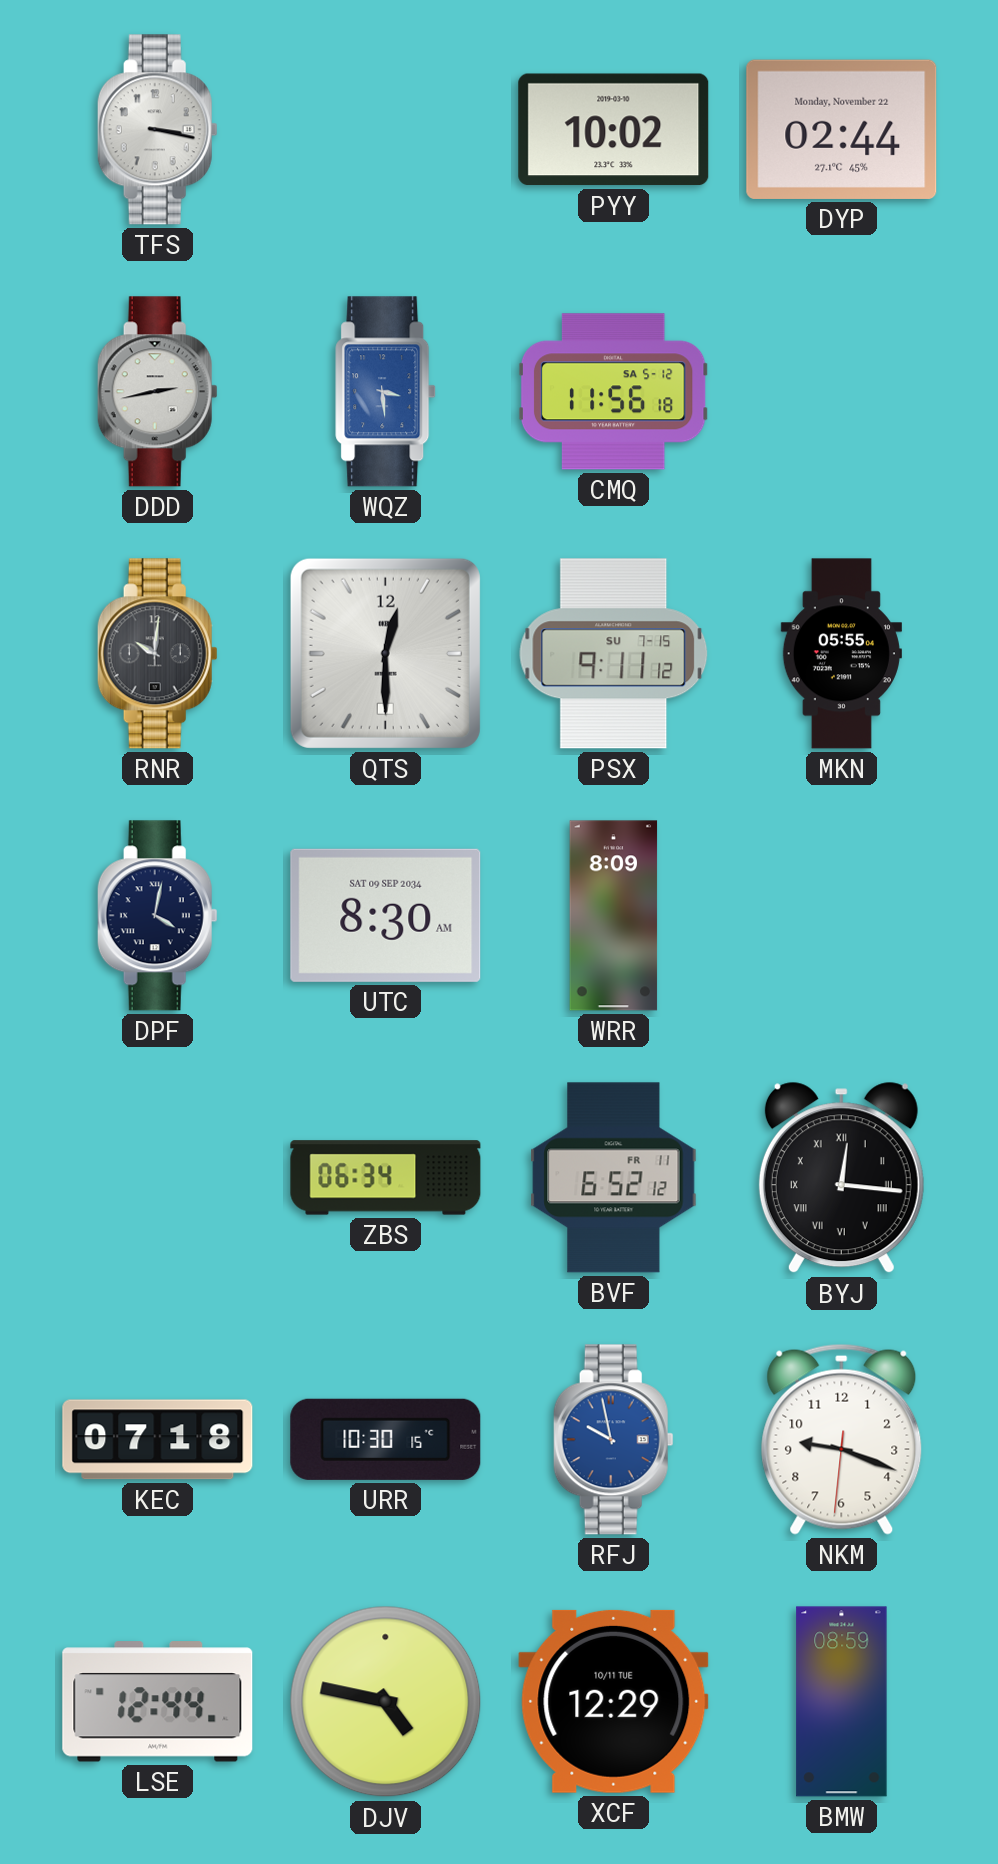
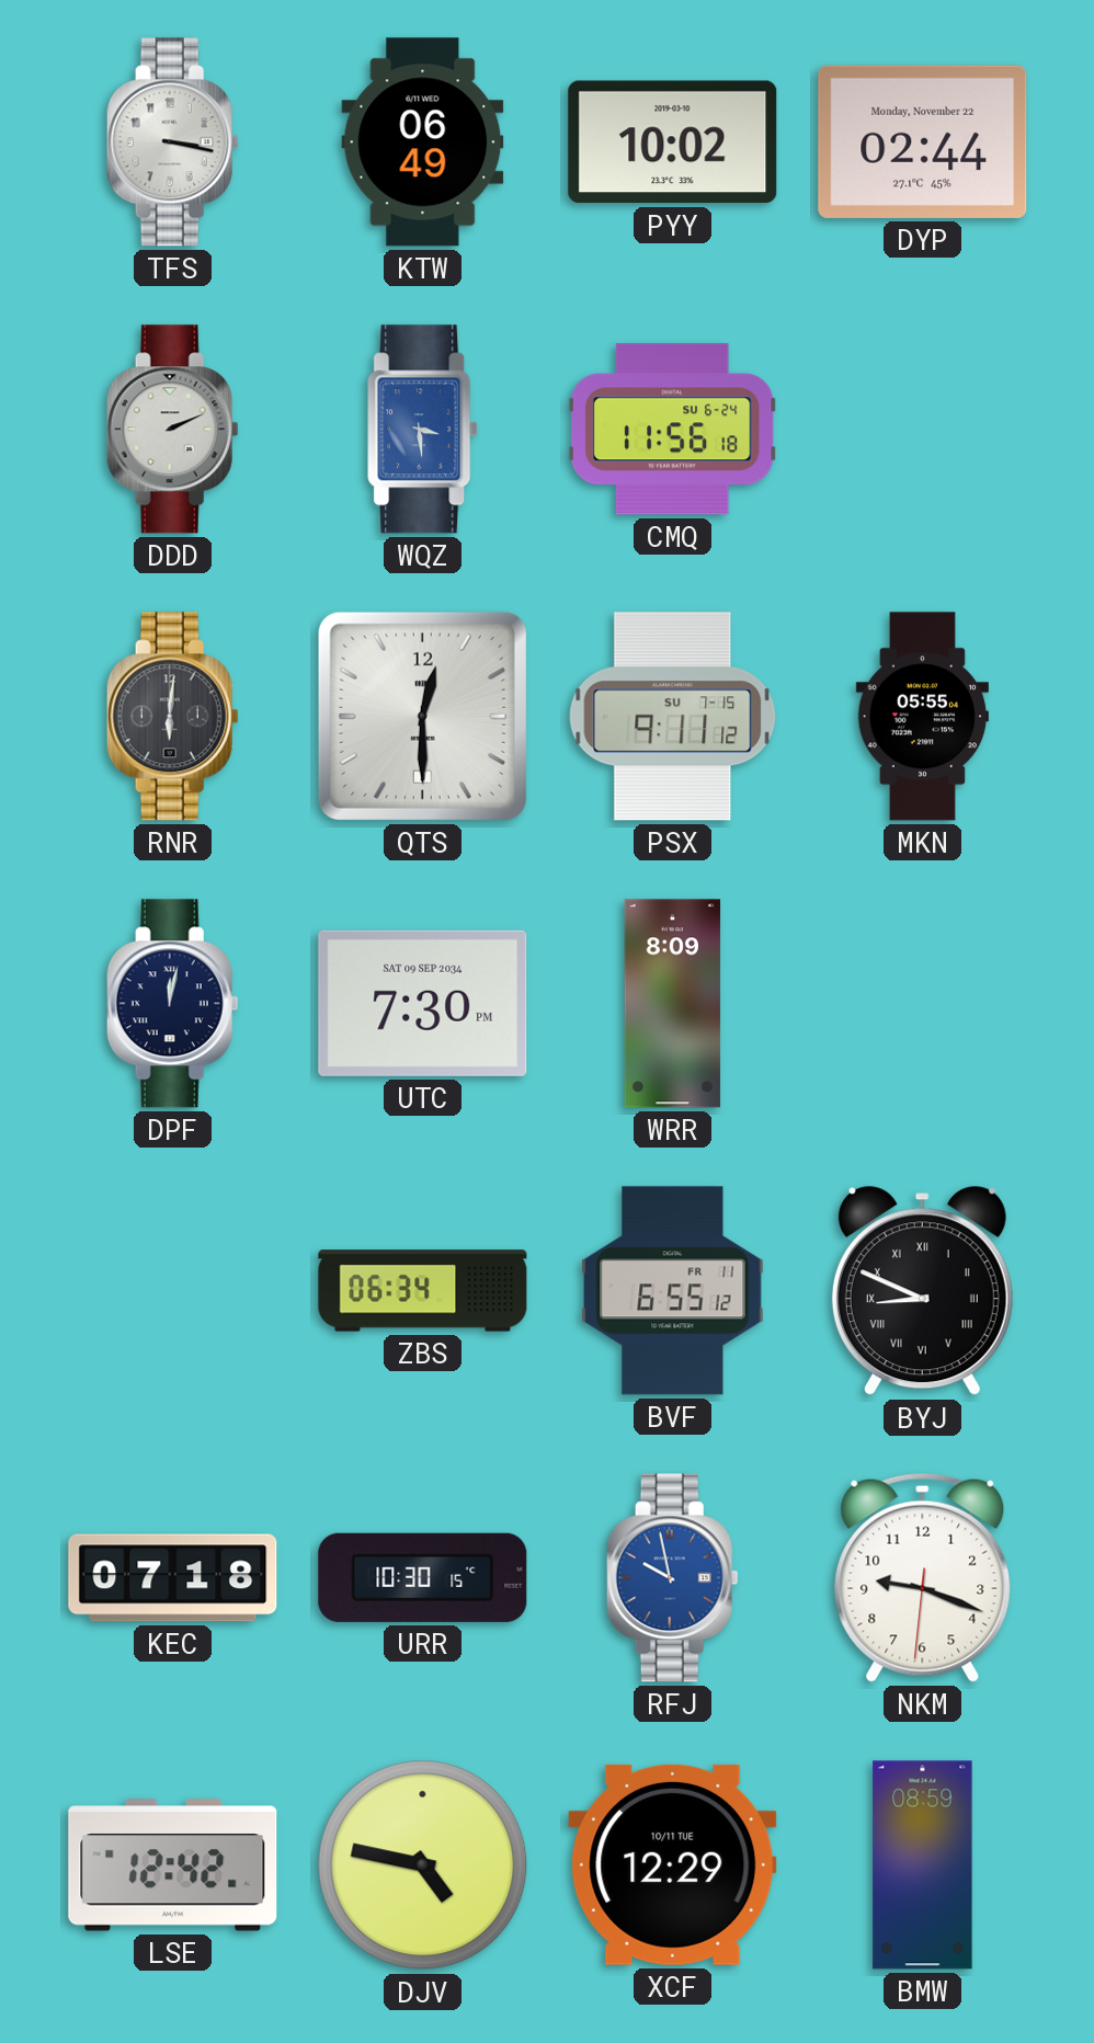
KTW: none -> 06:49 (423, 142)
DDD: 2:43 -> 2:11 (172, 430)
CMQ date: SA 5-12 -> SU 6-24 (672, 430)
RNR: 10:01 -> 6:01 (172, 717)
DPF: 4:02 -> 12:02 (172, 1004)
UTC: 8:30 -> 7:30 (423, 1003)
BVF: 6:52 -> 6:55 (673, 1291)
BYJ: 12:16 -> 8:49 (922, 1291)
LSE: 12:44 -> 12:42 (173, 1865)
